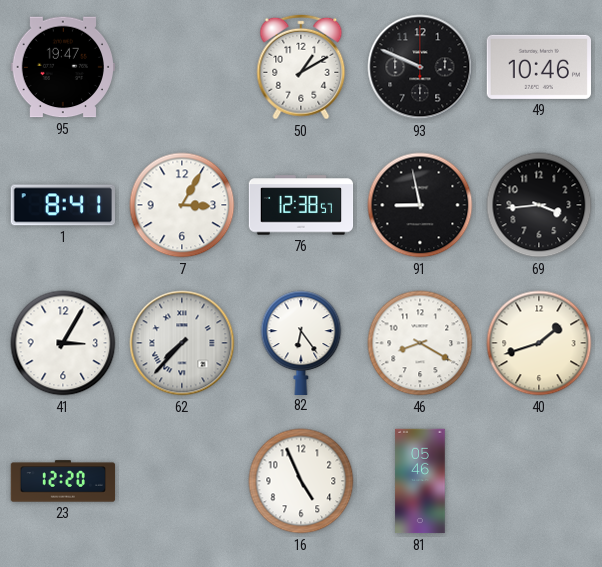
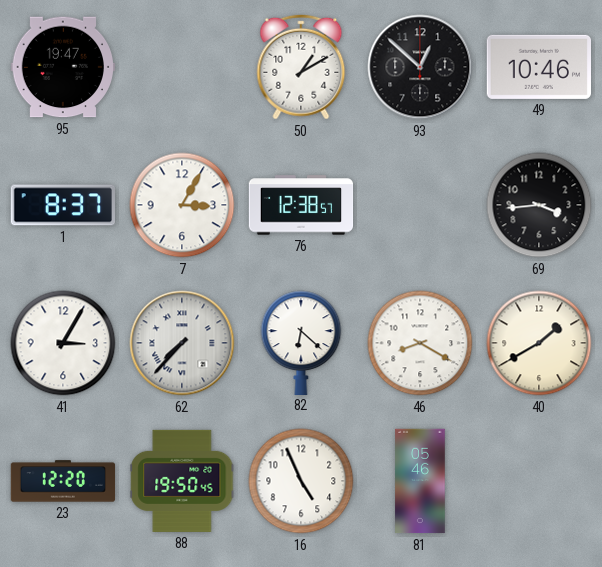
93: 9:49 -> 12:52 (420, 67)
1: 8:41 -> 8:37 (62, 205)
91: 8:58 -> none (420, 205)
82: 6:24 -> 6:22 (301, 342)
40: 1:42 -> 1:40 (539, 343)
88: none -> 19:50 (182, 481)
